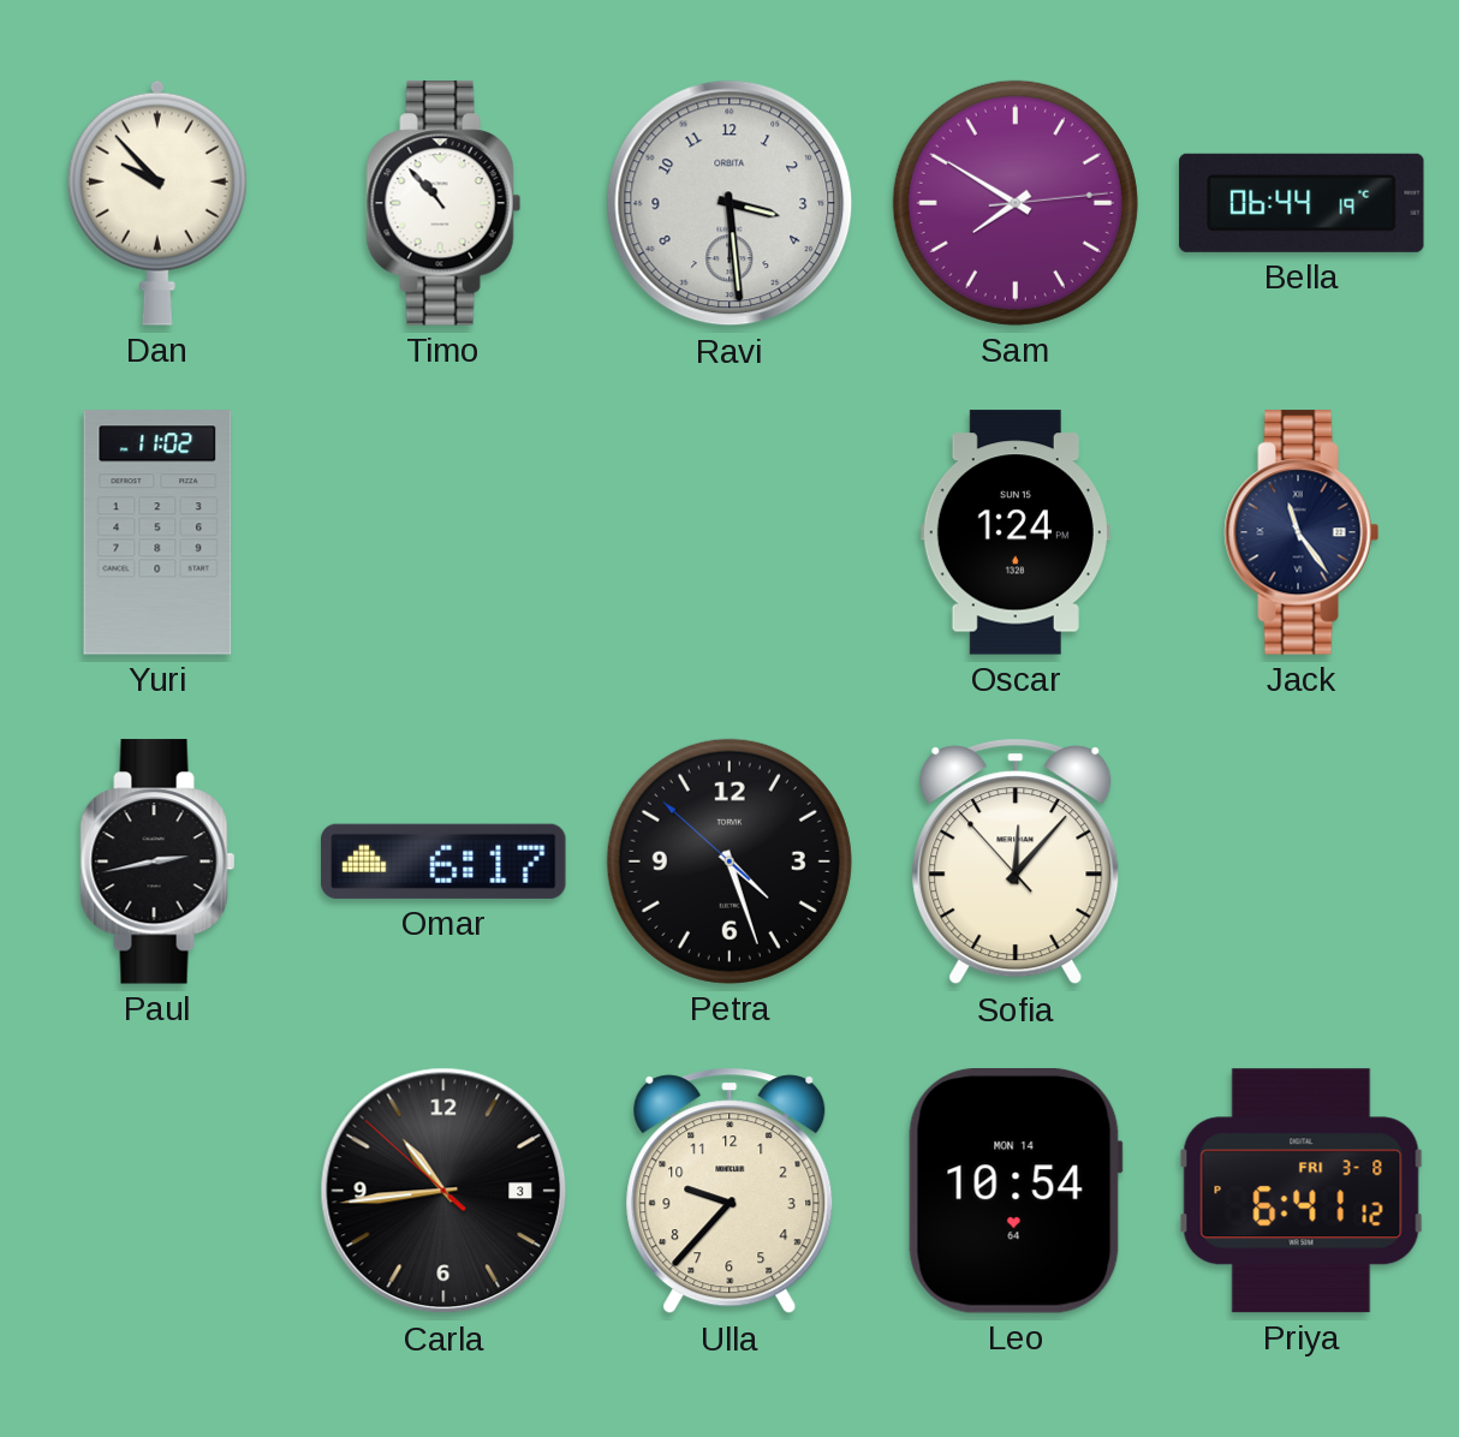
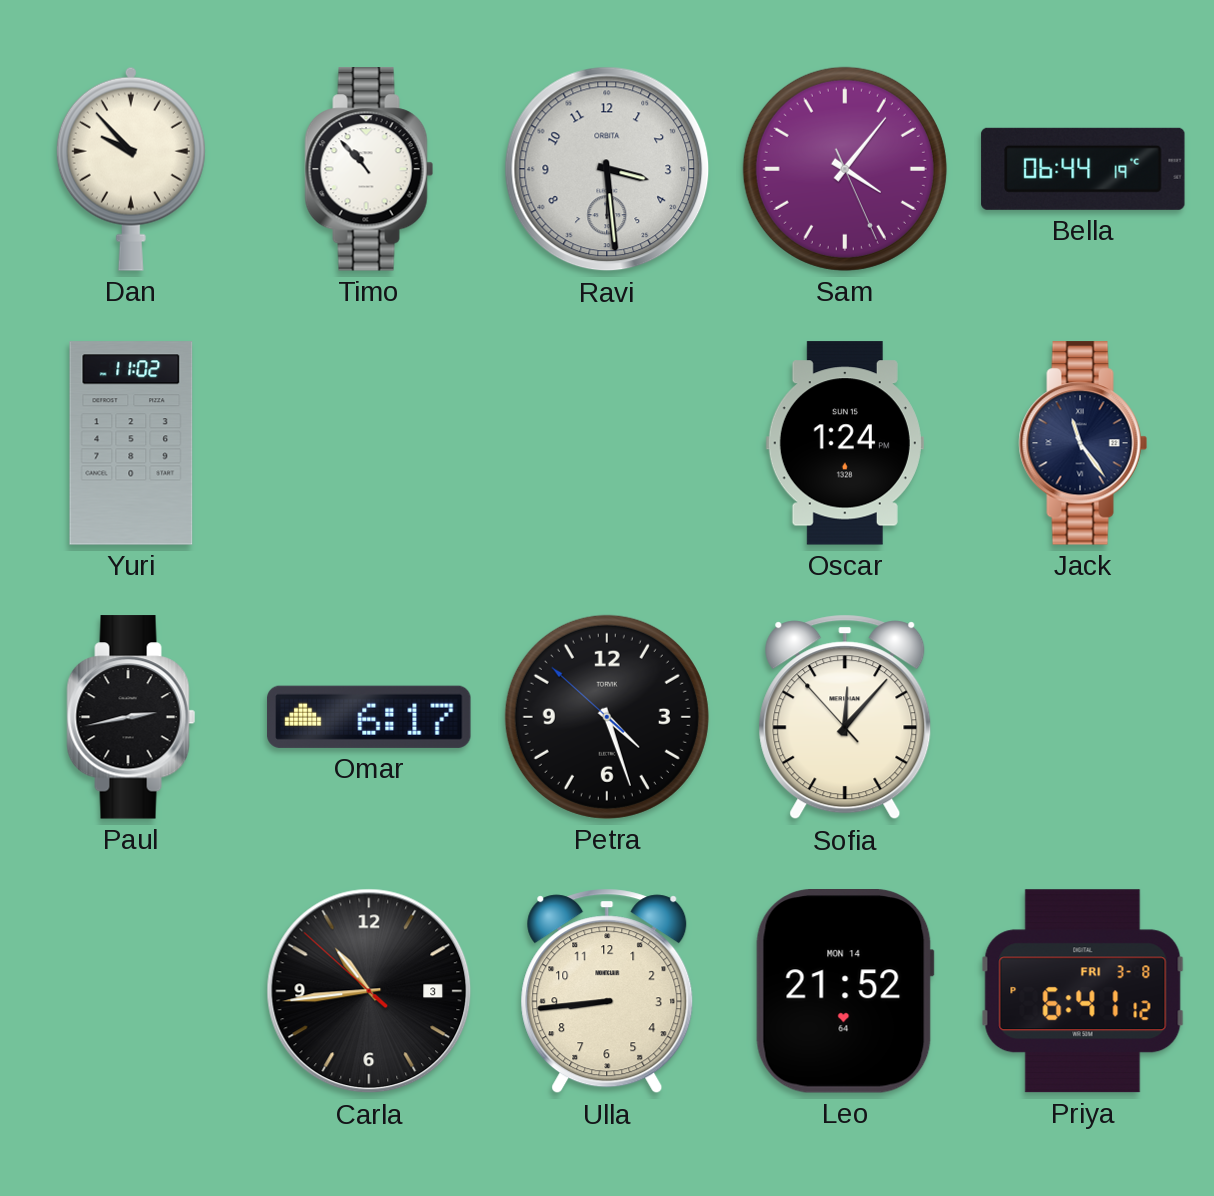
Sam: 7:50 -> 4:06 (845, 169)
Ulla: 9:37 -> 8:44 (607, 991)
Leo: 10:54 -> 21:52 (845, 992)
